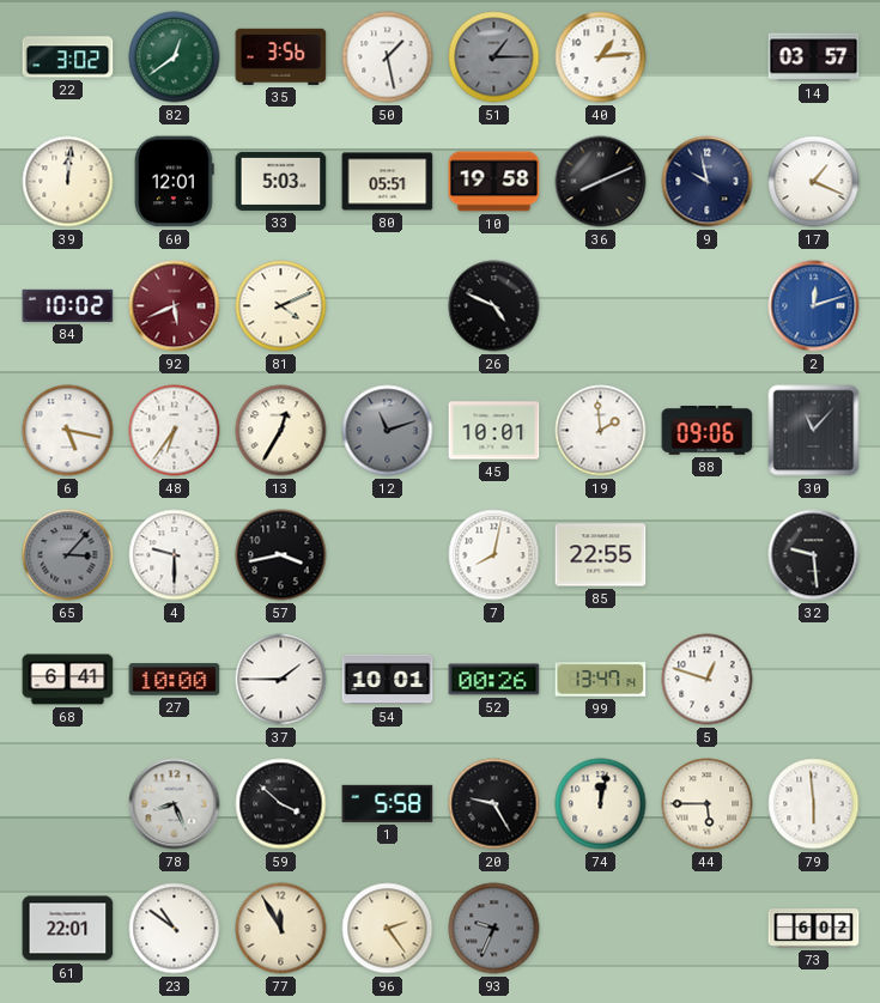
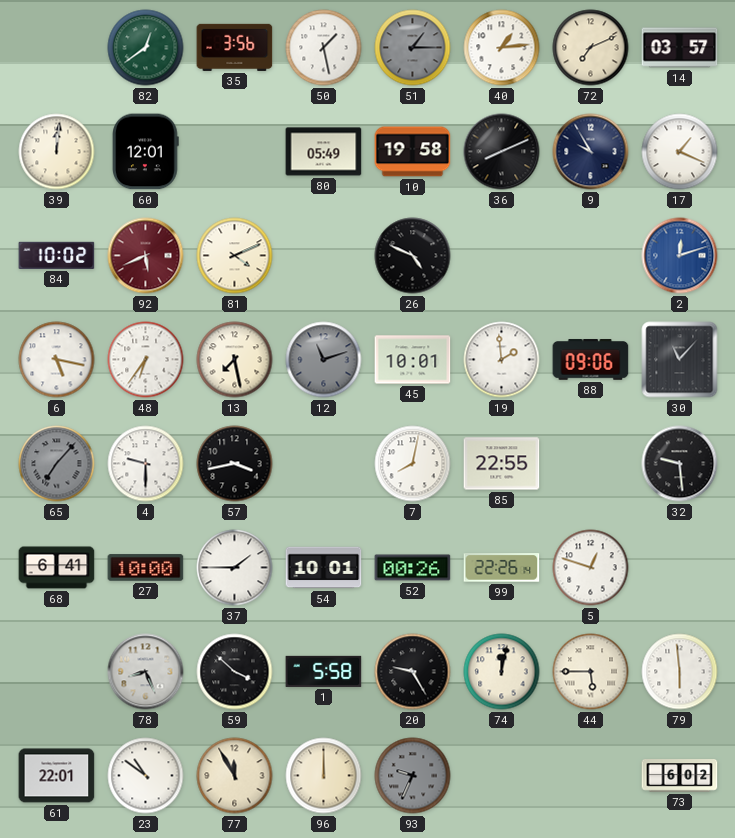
22: 3:02 -> none (68, 57)
72: none -> 7:11 (591, 48)
33: 5:03 -> none (281, 181)
80: 05:51 -> 05:49 (324, 152)
9: 9:58 -> 9:55 (591, 152)
13: 12:35 -> 7:28 (235, 360)
65: 3:07 -> 7:07 (57, 464)
99: 13:47 -> 22:26 (502, 568)
96: 2:24 -> 12:00 (324, 776)
